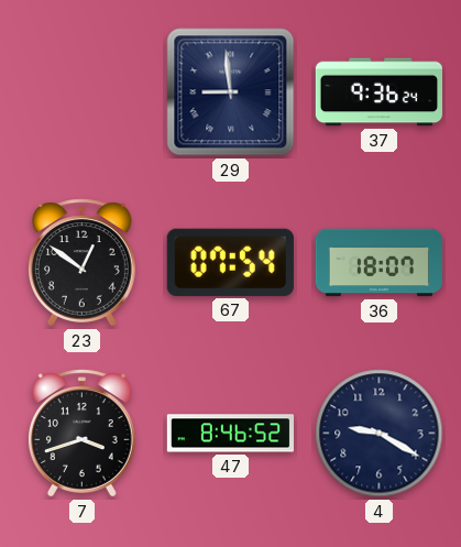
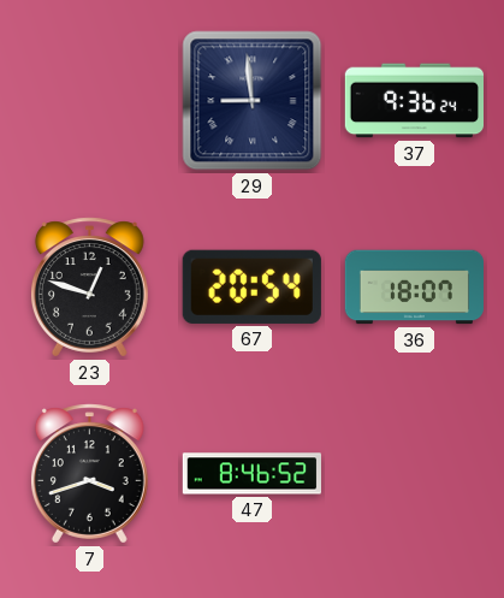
23: 12:51 -> 12:48 (89, 288)
67: 07:54 -> 20:54 (251, 286)
4: 9:20 -> none (380, 434)
